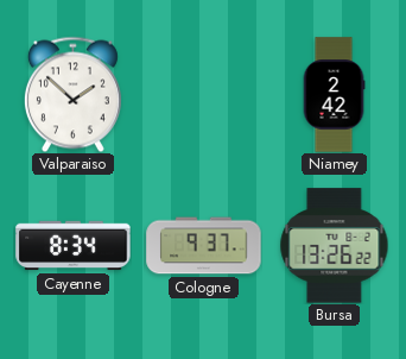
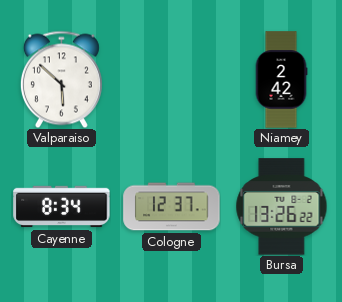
Valparaiso: 1:52 -> 5:52 (61, 79)
Cologne: 9:37 -> 12:37 (172, 207)
